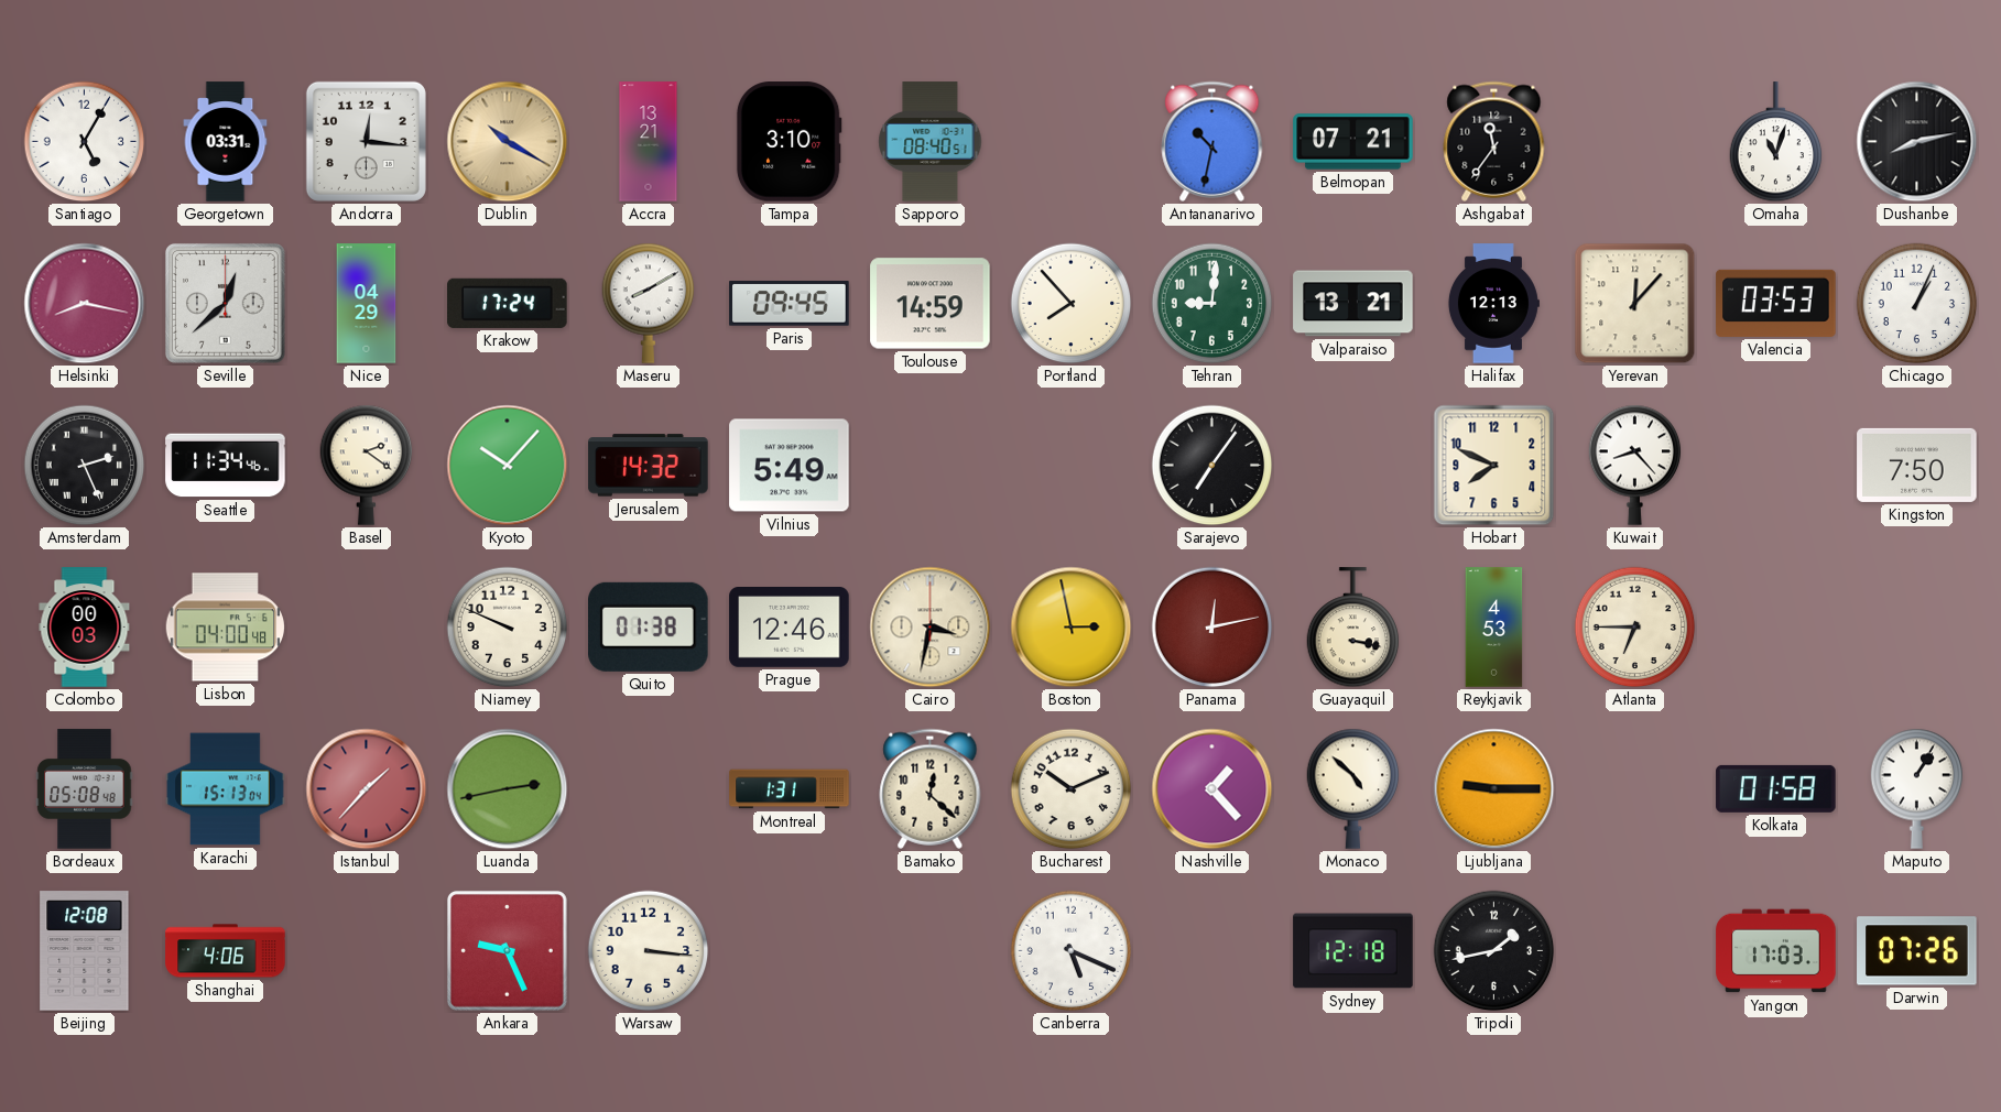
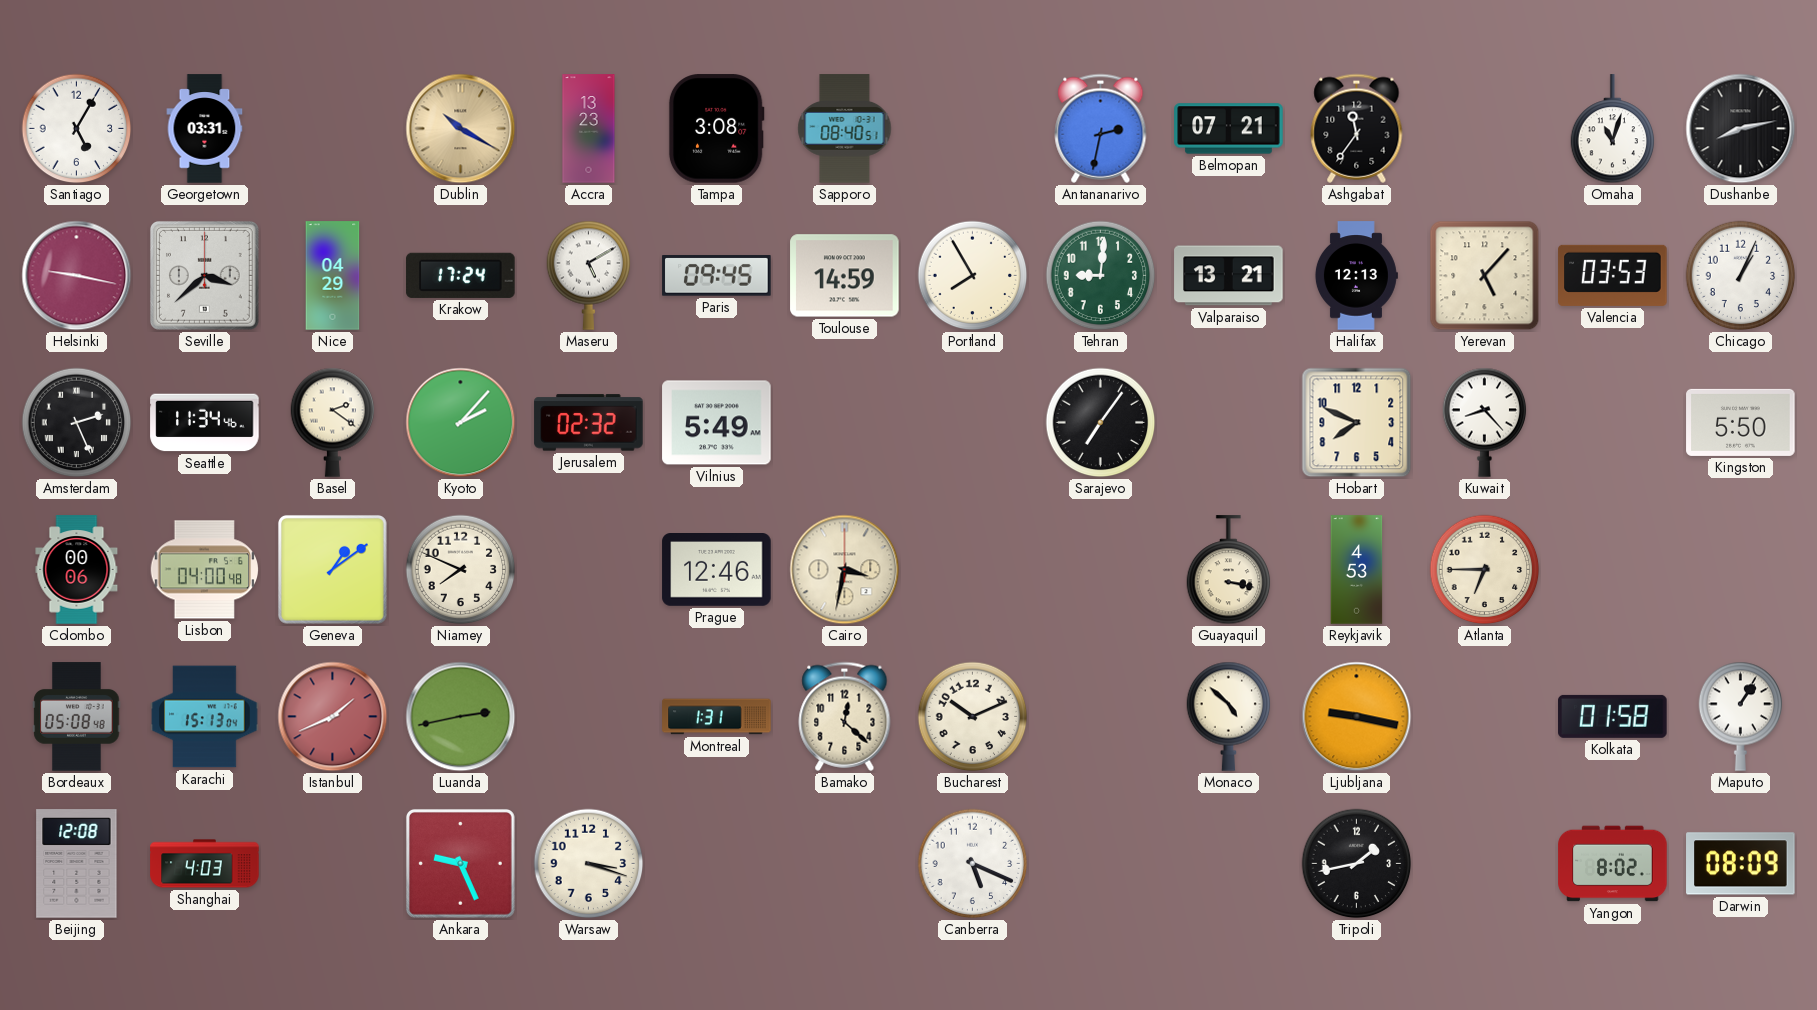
Andorra: 12:16 -> none (366, 141)
Accra: 13:21 -> 13:23 (589, 129)
Tampa: 3:10 -> 3:08 (716, 129)
Antananarivo: 10:32 -> 2:32 (1101, 128)
Helsinki: 8:17 -> 9:17 (77, 276)
Seville: 12:38 -> 3:38 (204, 275)
Maseru: 8:10 -> 5:10 (589, 275)
Portland: 7:53 -> 7:55 (973, 276)
Yerevan: 12:07 -> 5:07 (1485, 276)
Kyoto: 10:07 -> 2:07 (461, 423)
Jerusalem: 14:32 -> 02:32 (589, 423)
Kingston: 7:50 -> 5:50 (1741, 422)
Colombo: 00:03 -> 00:06 (77, 570)
Geneva: none -> 1:09 (332, 569)
Niamey: 9:49 -> 7:49 (461, 570)
Quito: 01:38 -> none (649, 626)
Boston: 2:58 -> none (1072, 628)
Panama: 12:13 -> none (1212, 628)
Istanbul: 1:37 -> 1:41 (333, 717)
Nashville: 1:23 -> none (1212, 789)
Ljubljana: 9:15 -> 9:17 (1357, 717)
Shanghai: 4:06 -> 4:03 (205, 864)
Warsaw: 3:16 -> 3:18 (589, 864)
Sydney: 12:18 -> none (1353, 951)
Yangon: 17:03 -> 8:02 (1613, 864)
Darwin: 07:26 -> 08:09 (1741, 864)
